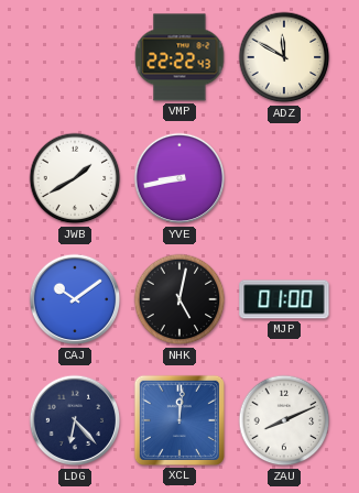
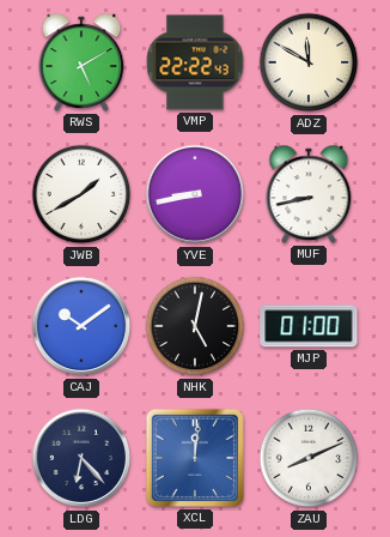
RWS: none -> 5:10 (81, 62)
MUF: none -> 8:43 (309, 194)
